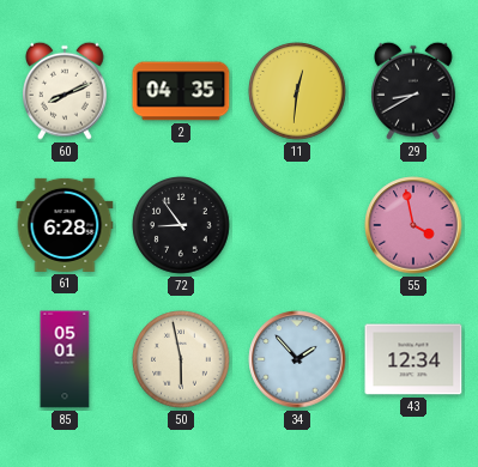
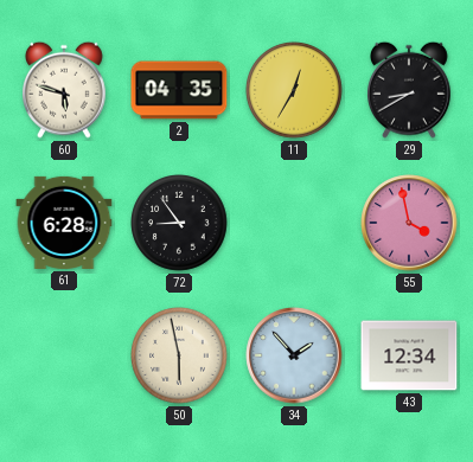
60: 8:11 -> 5:48 (65, 90)
11: 12:31 -> 12:35 (294, 90)
85: 05:01 -> none (65, 359)
